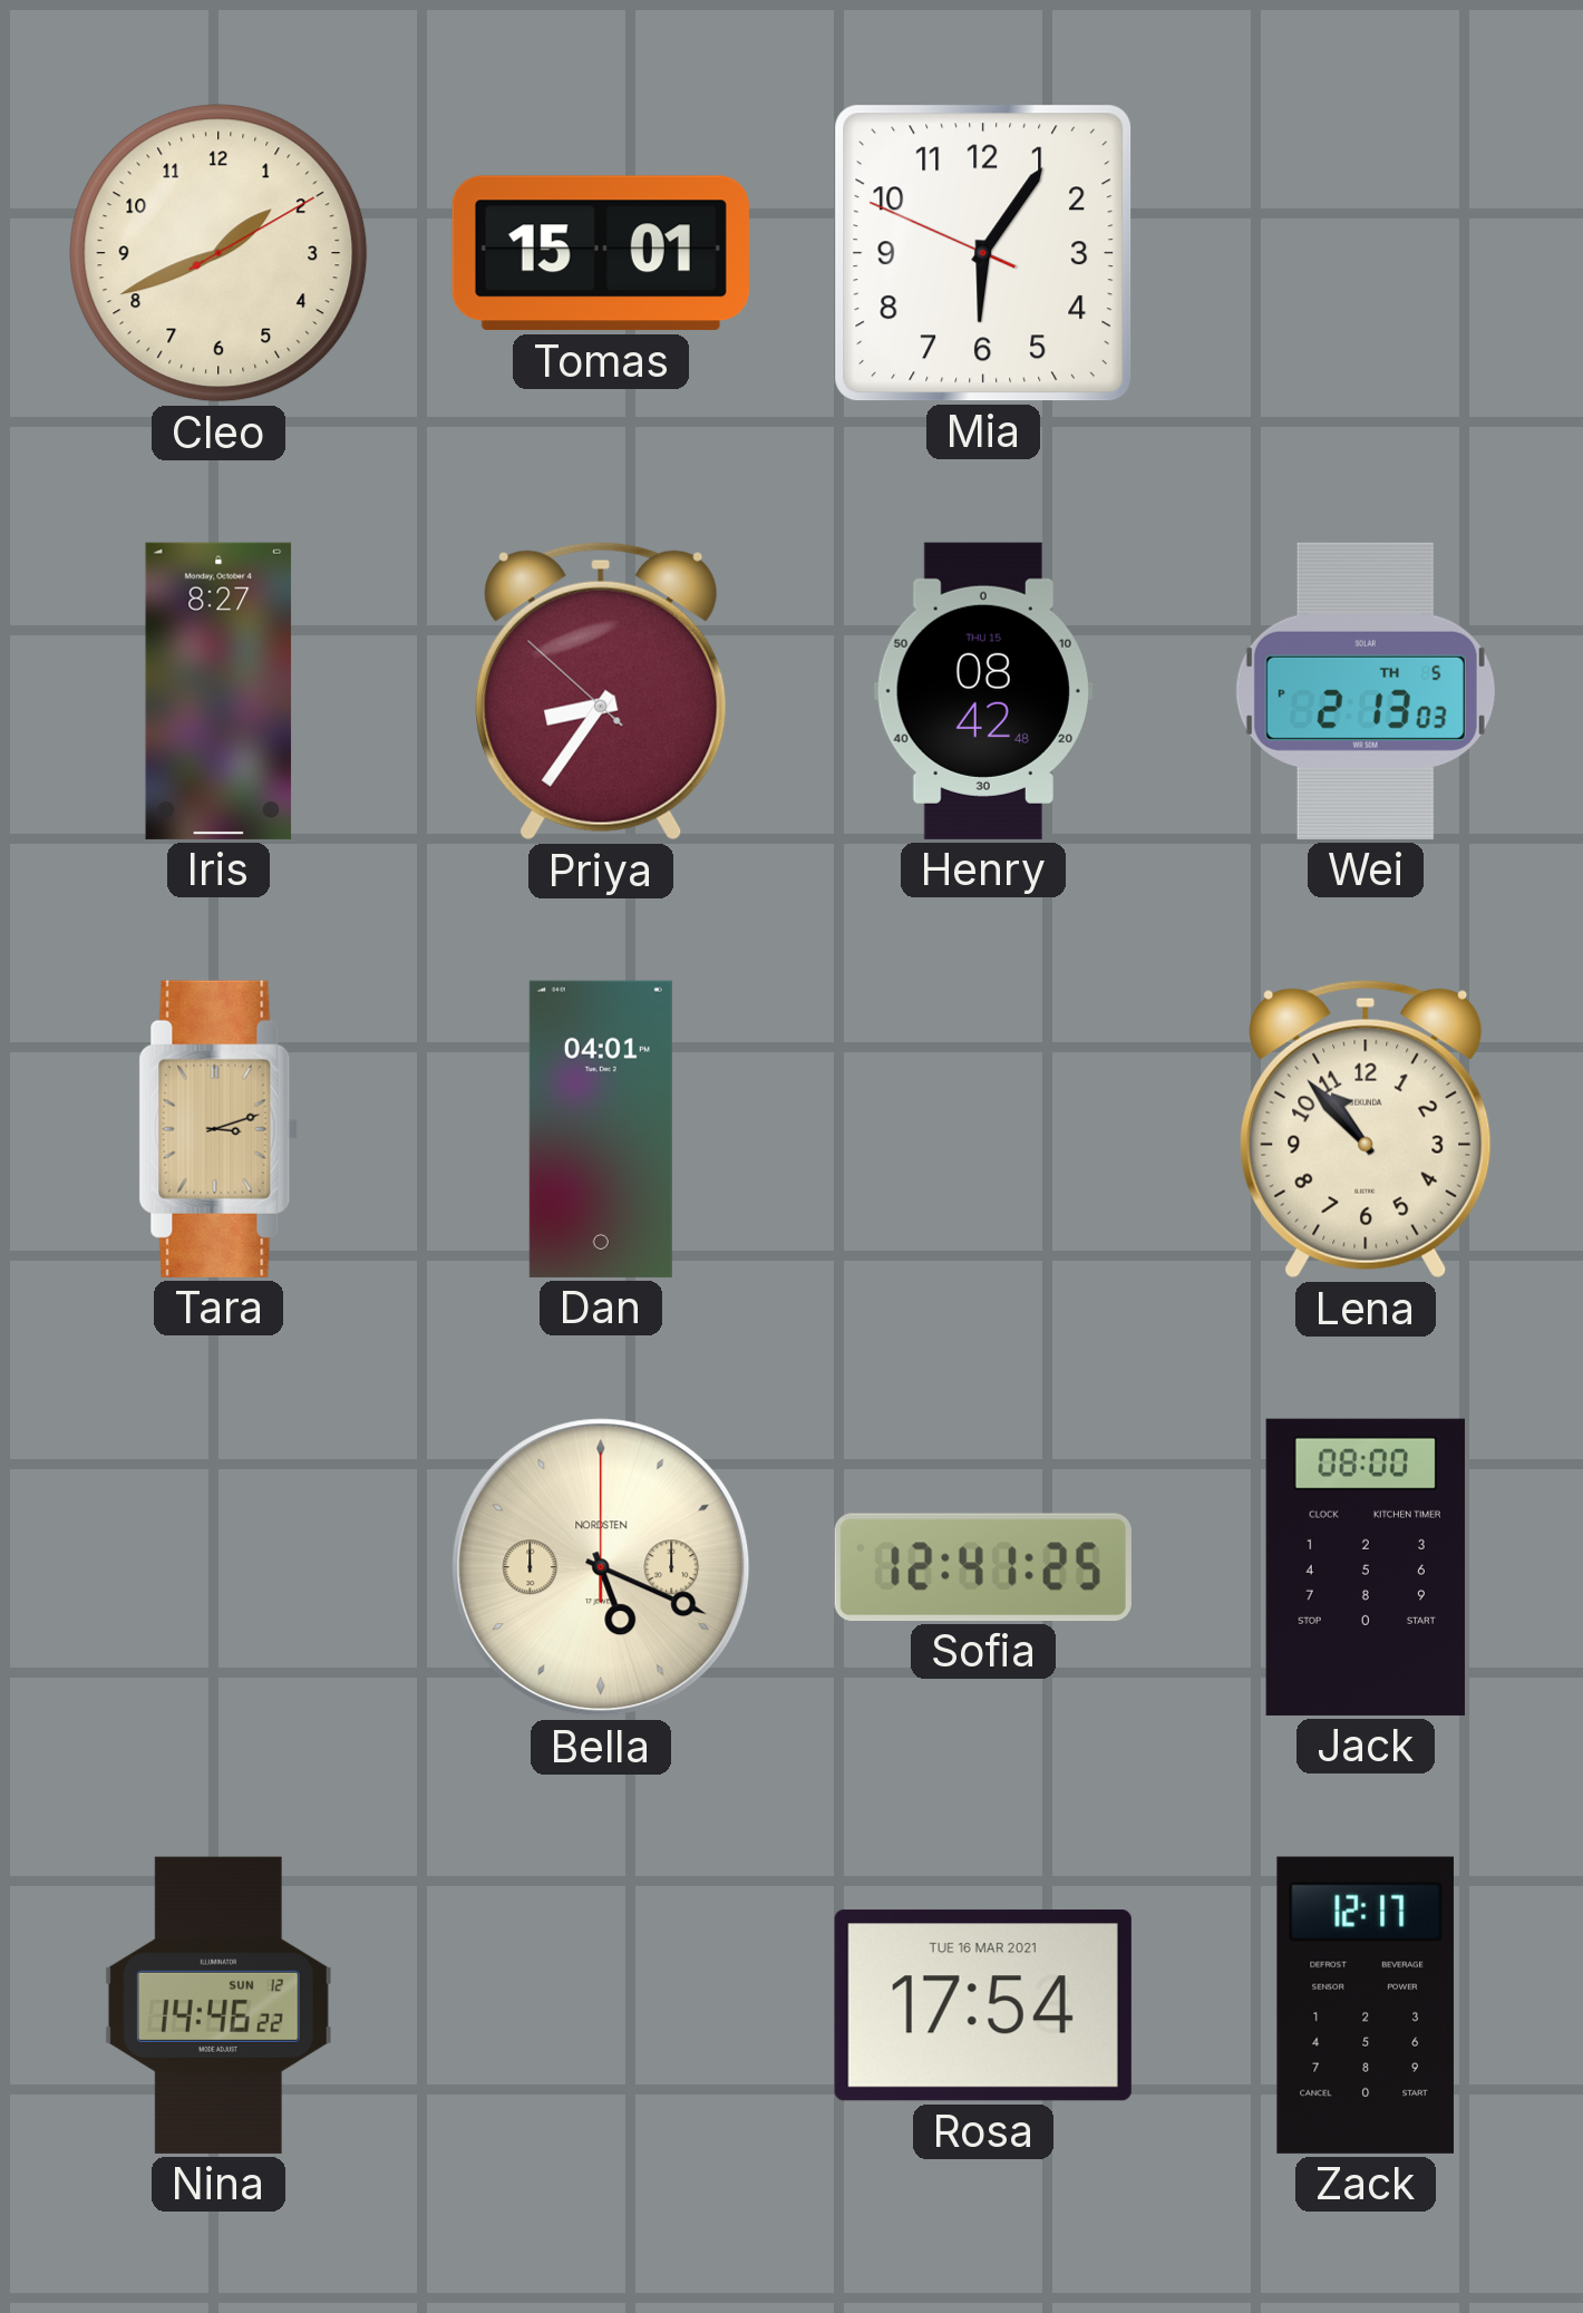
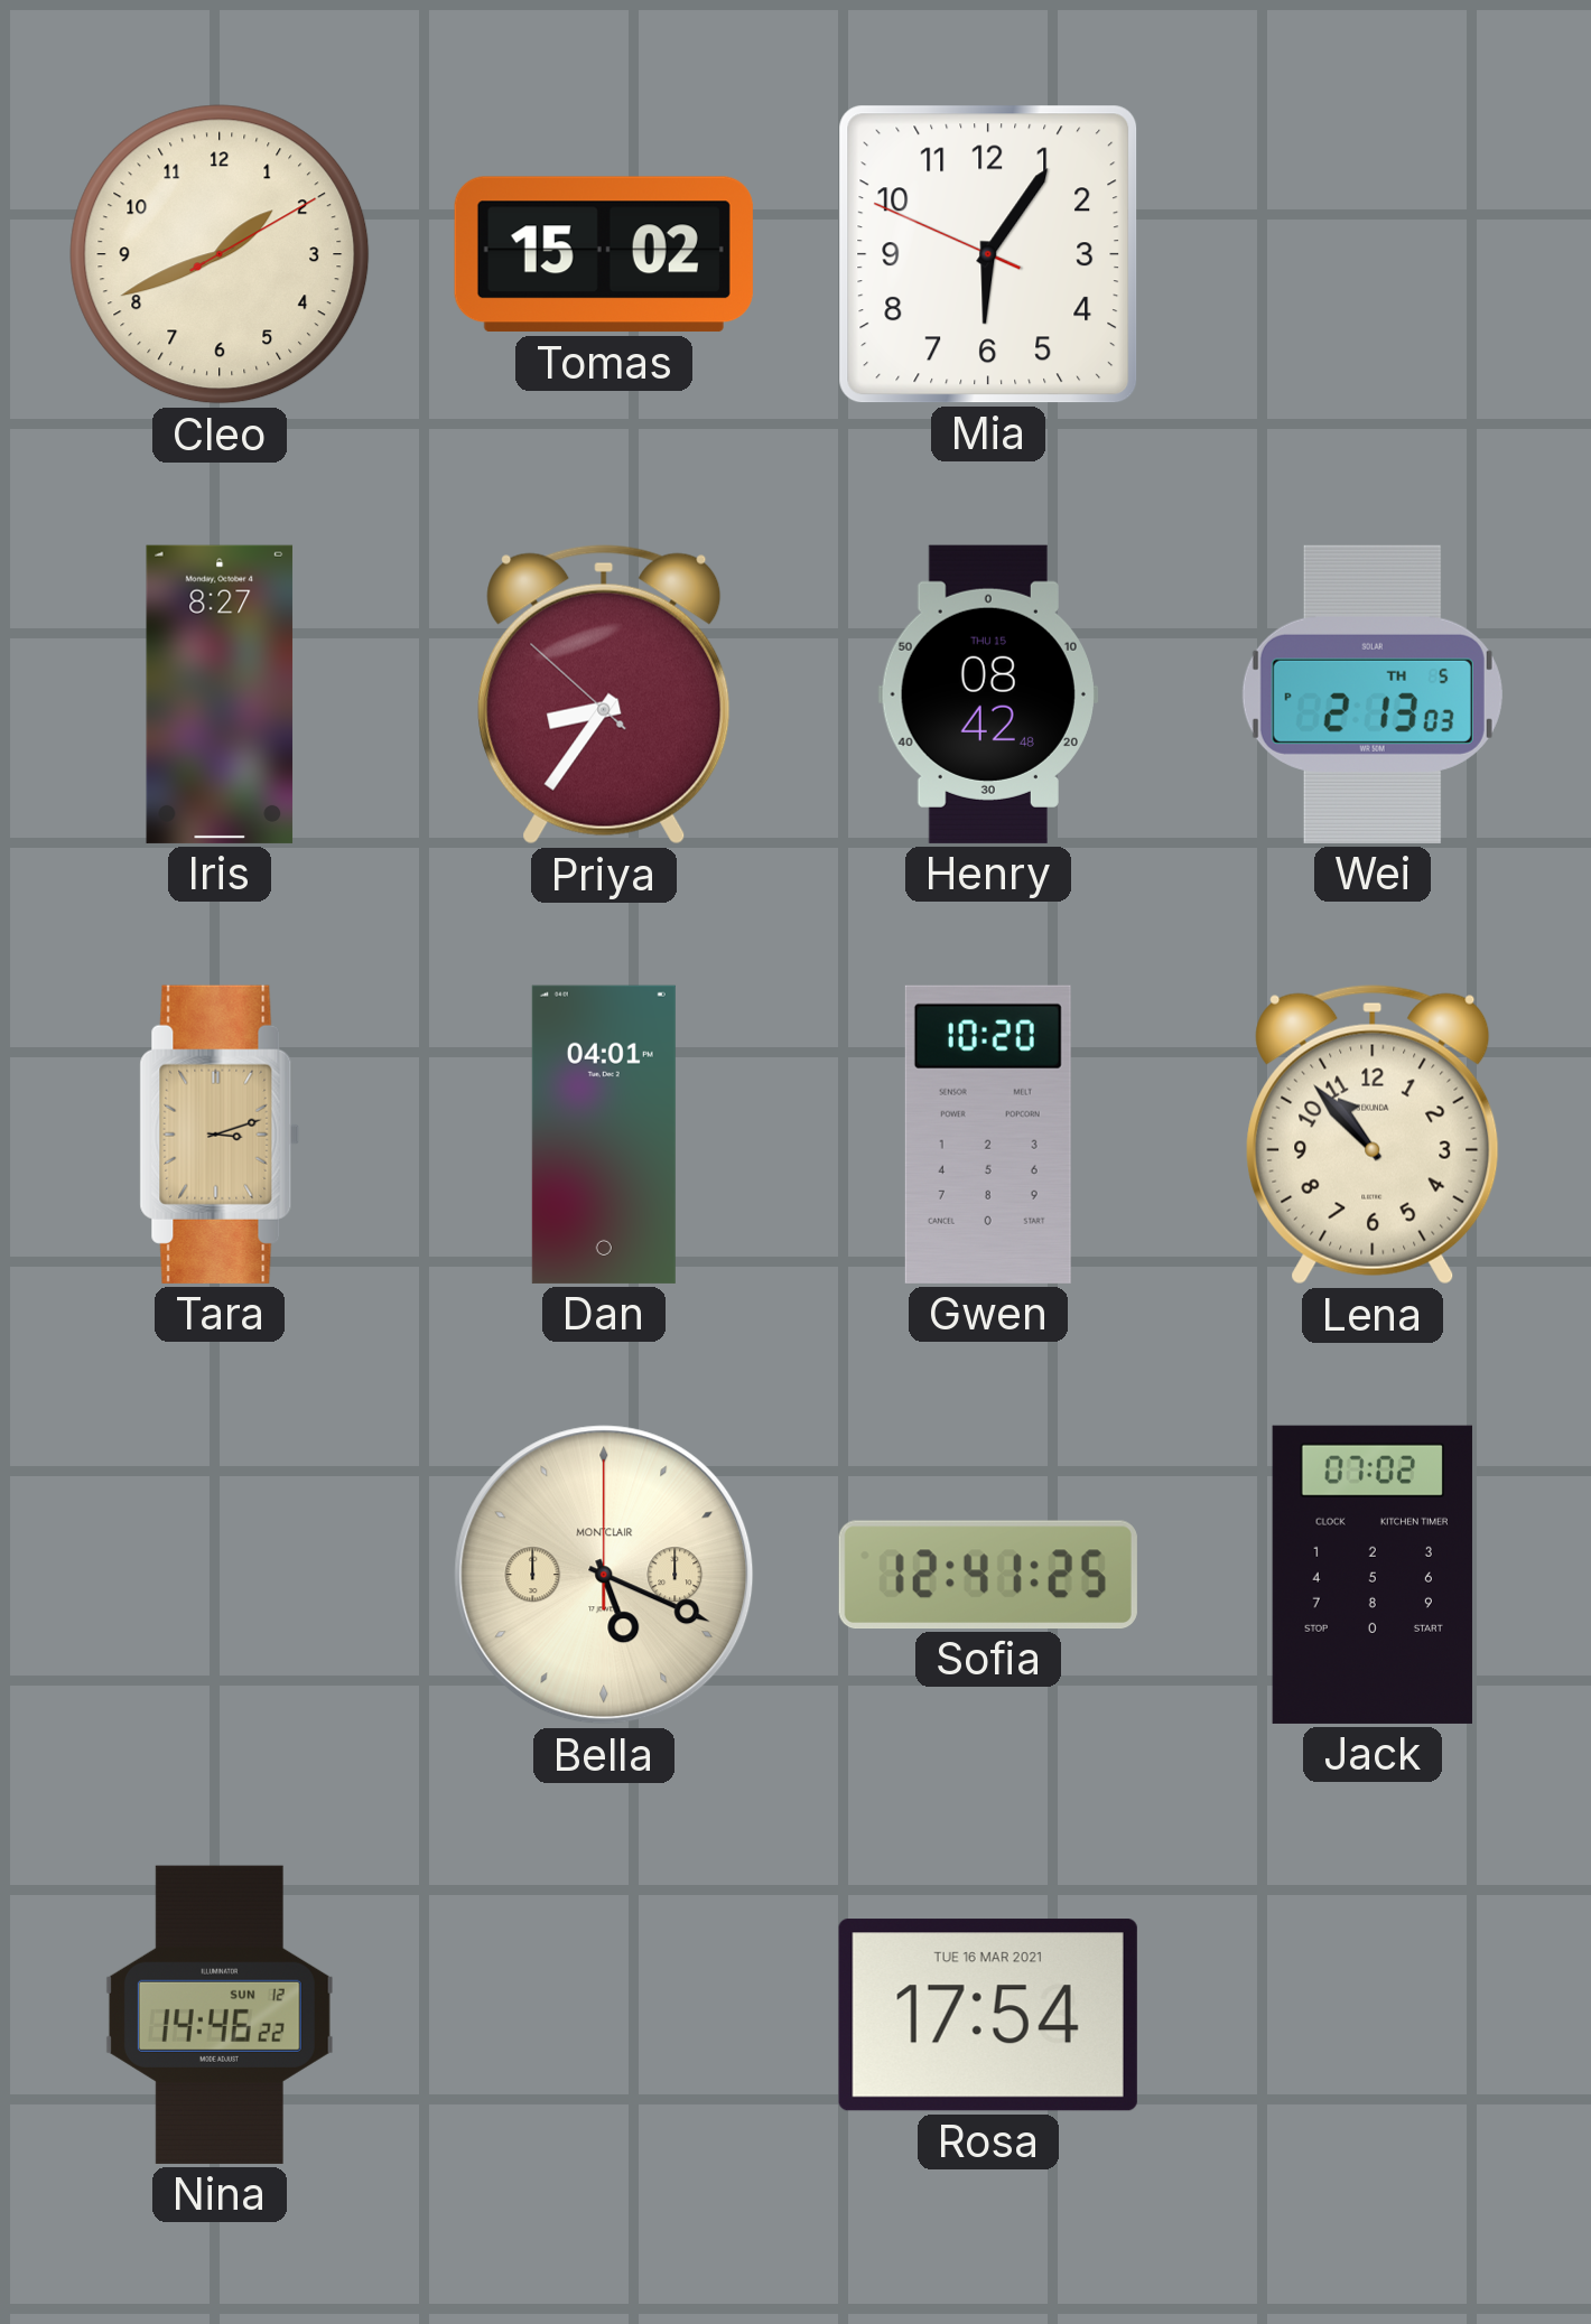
Tomas: 15:01 -> 15:02 (604, 254)
Gwen: none -> 10:20 (988, 1135)
Bella brand: NORDSTEN -> MONTCLAIR (604, 1575)
Jack: 08:00 -> 07:02 (1373, 1575)
Zack: 12:17 -> none (1366, 2005)
